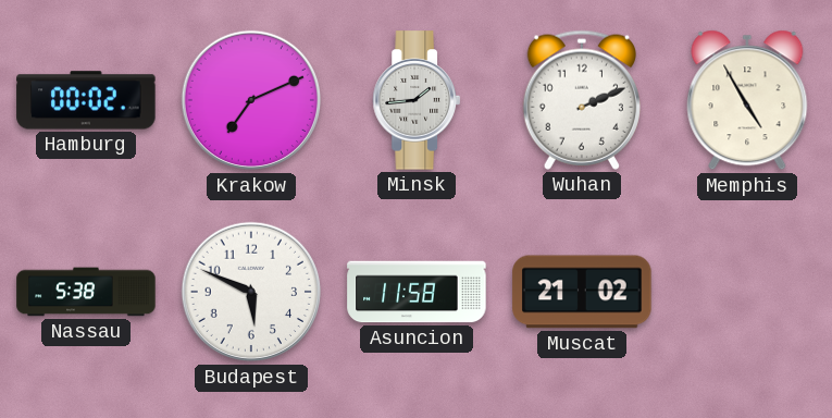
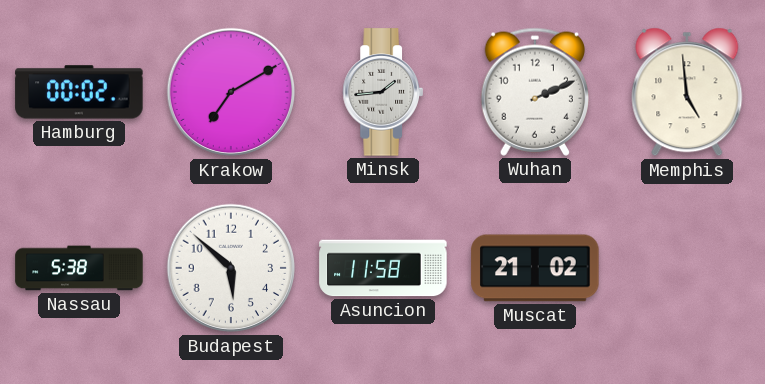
Krakow: 7:11 -> 7:10 (231, 92)
Memphis: 4:55 -> 4:59 (687, 92)
Budapest: 5:49 -> 5:52 (231, 268)
